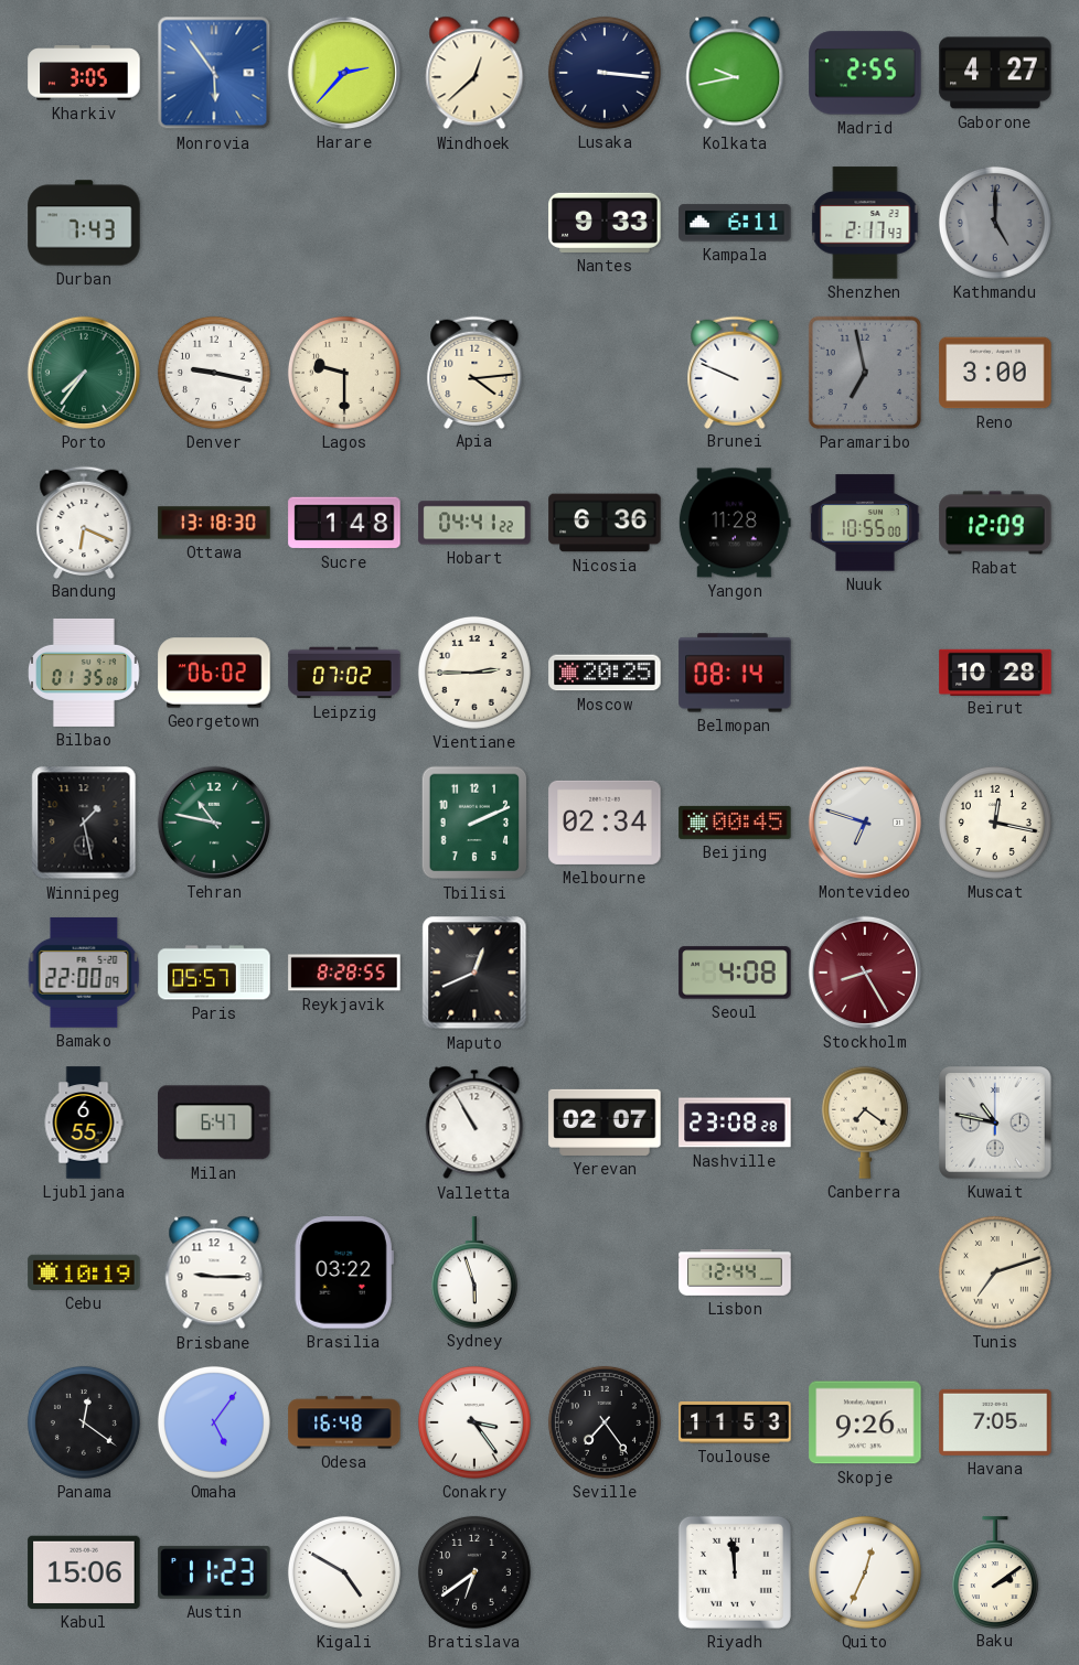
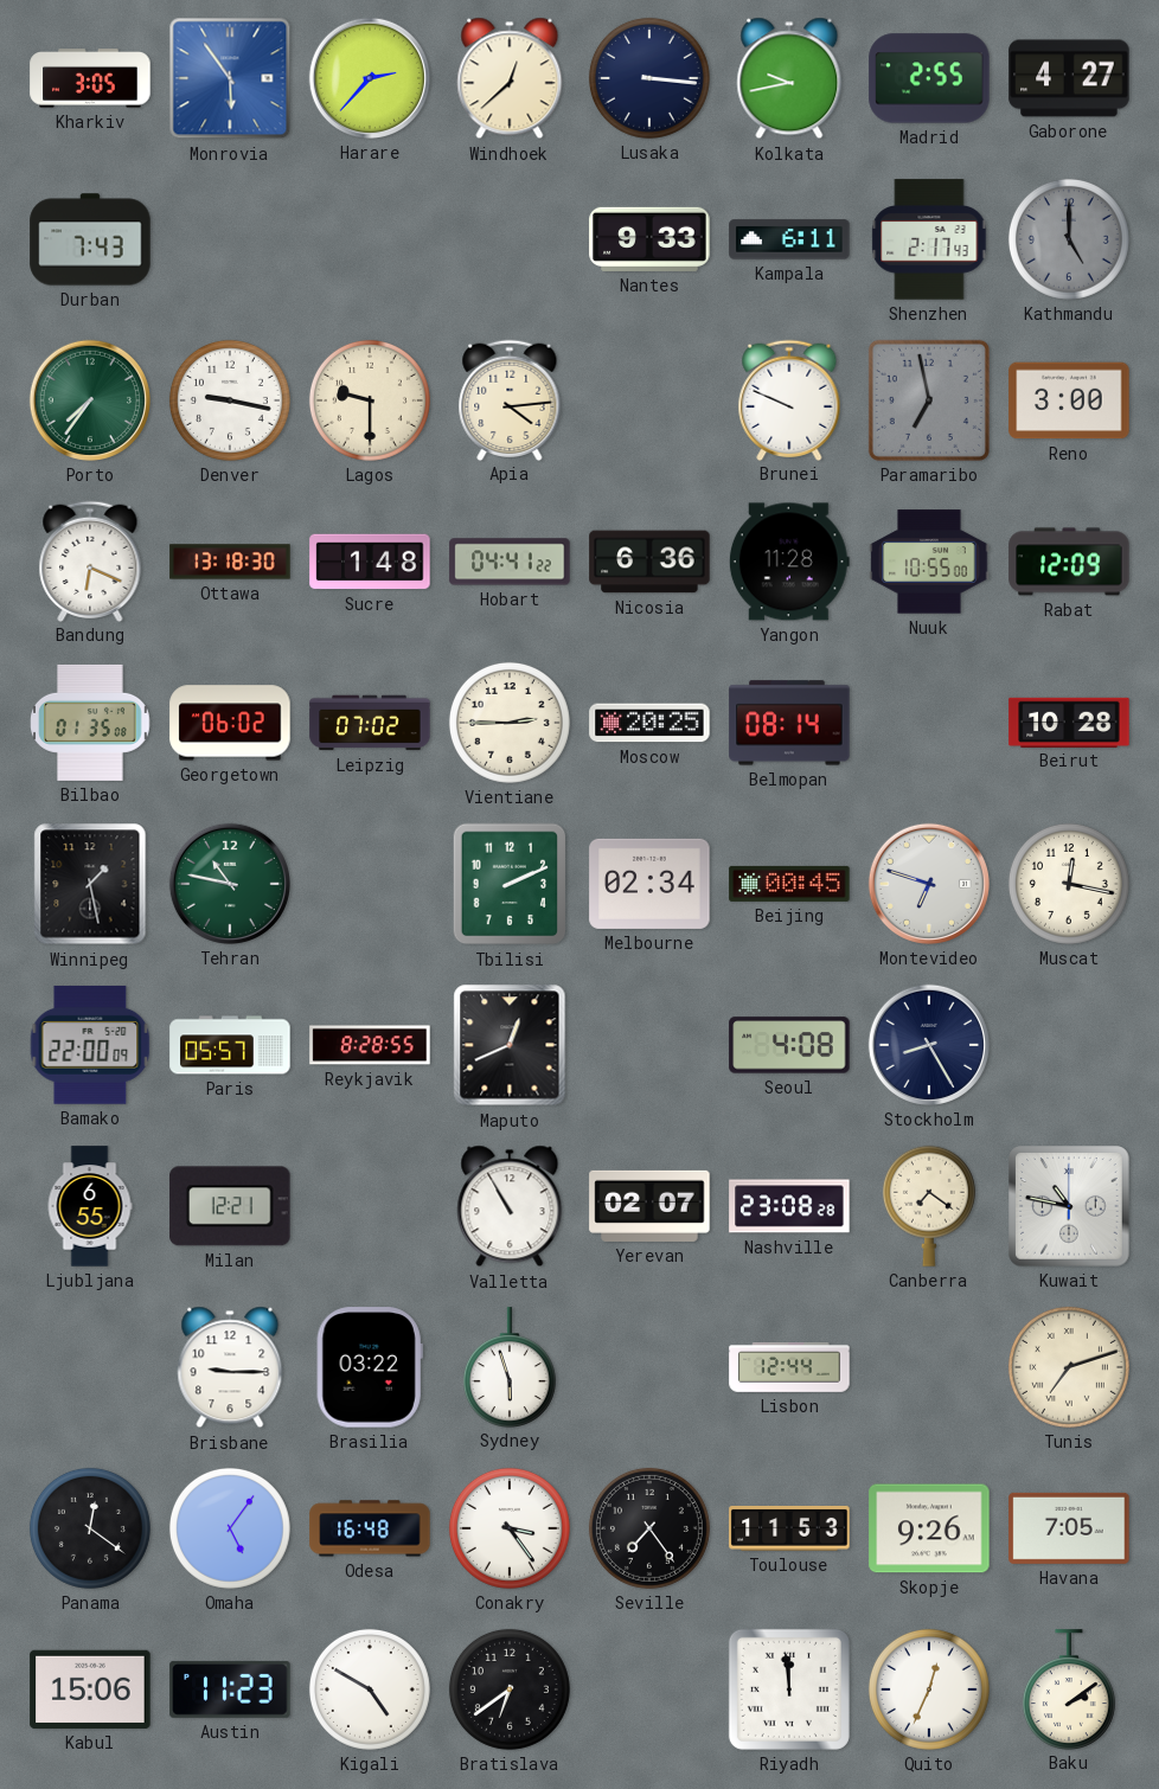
Stockholm dial: burgundy -> navy (929, 1045)
Milan: 6:47 -> 12:21 (230, 1206)
Cebu: 10:19 -> none (84, 1272)
